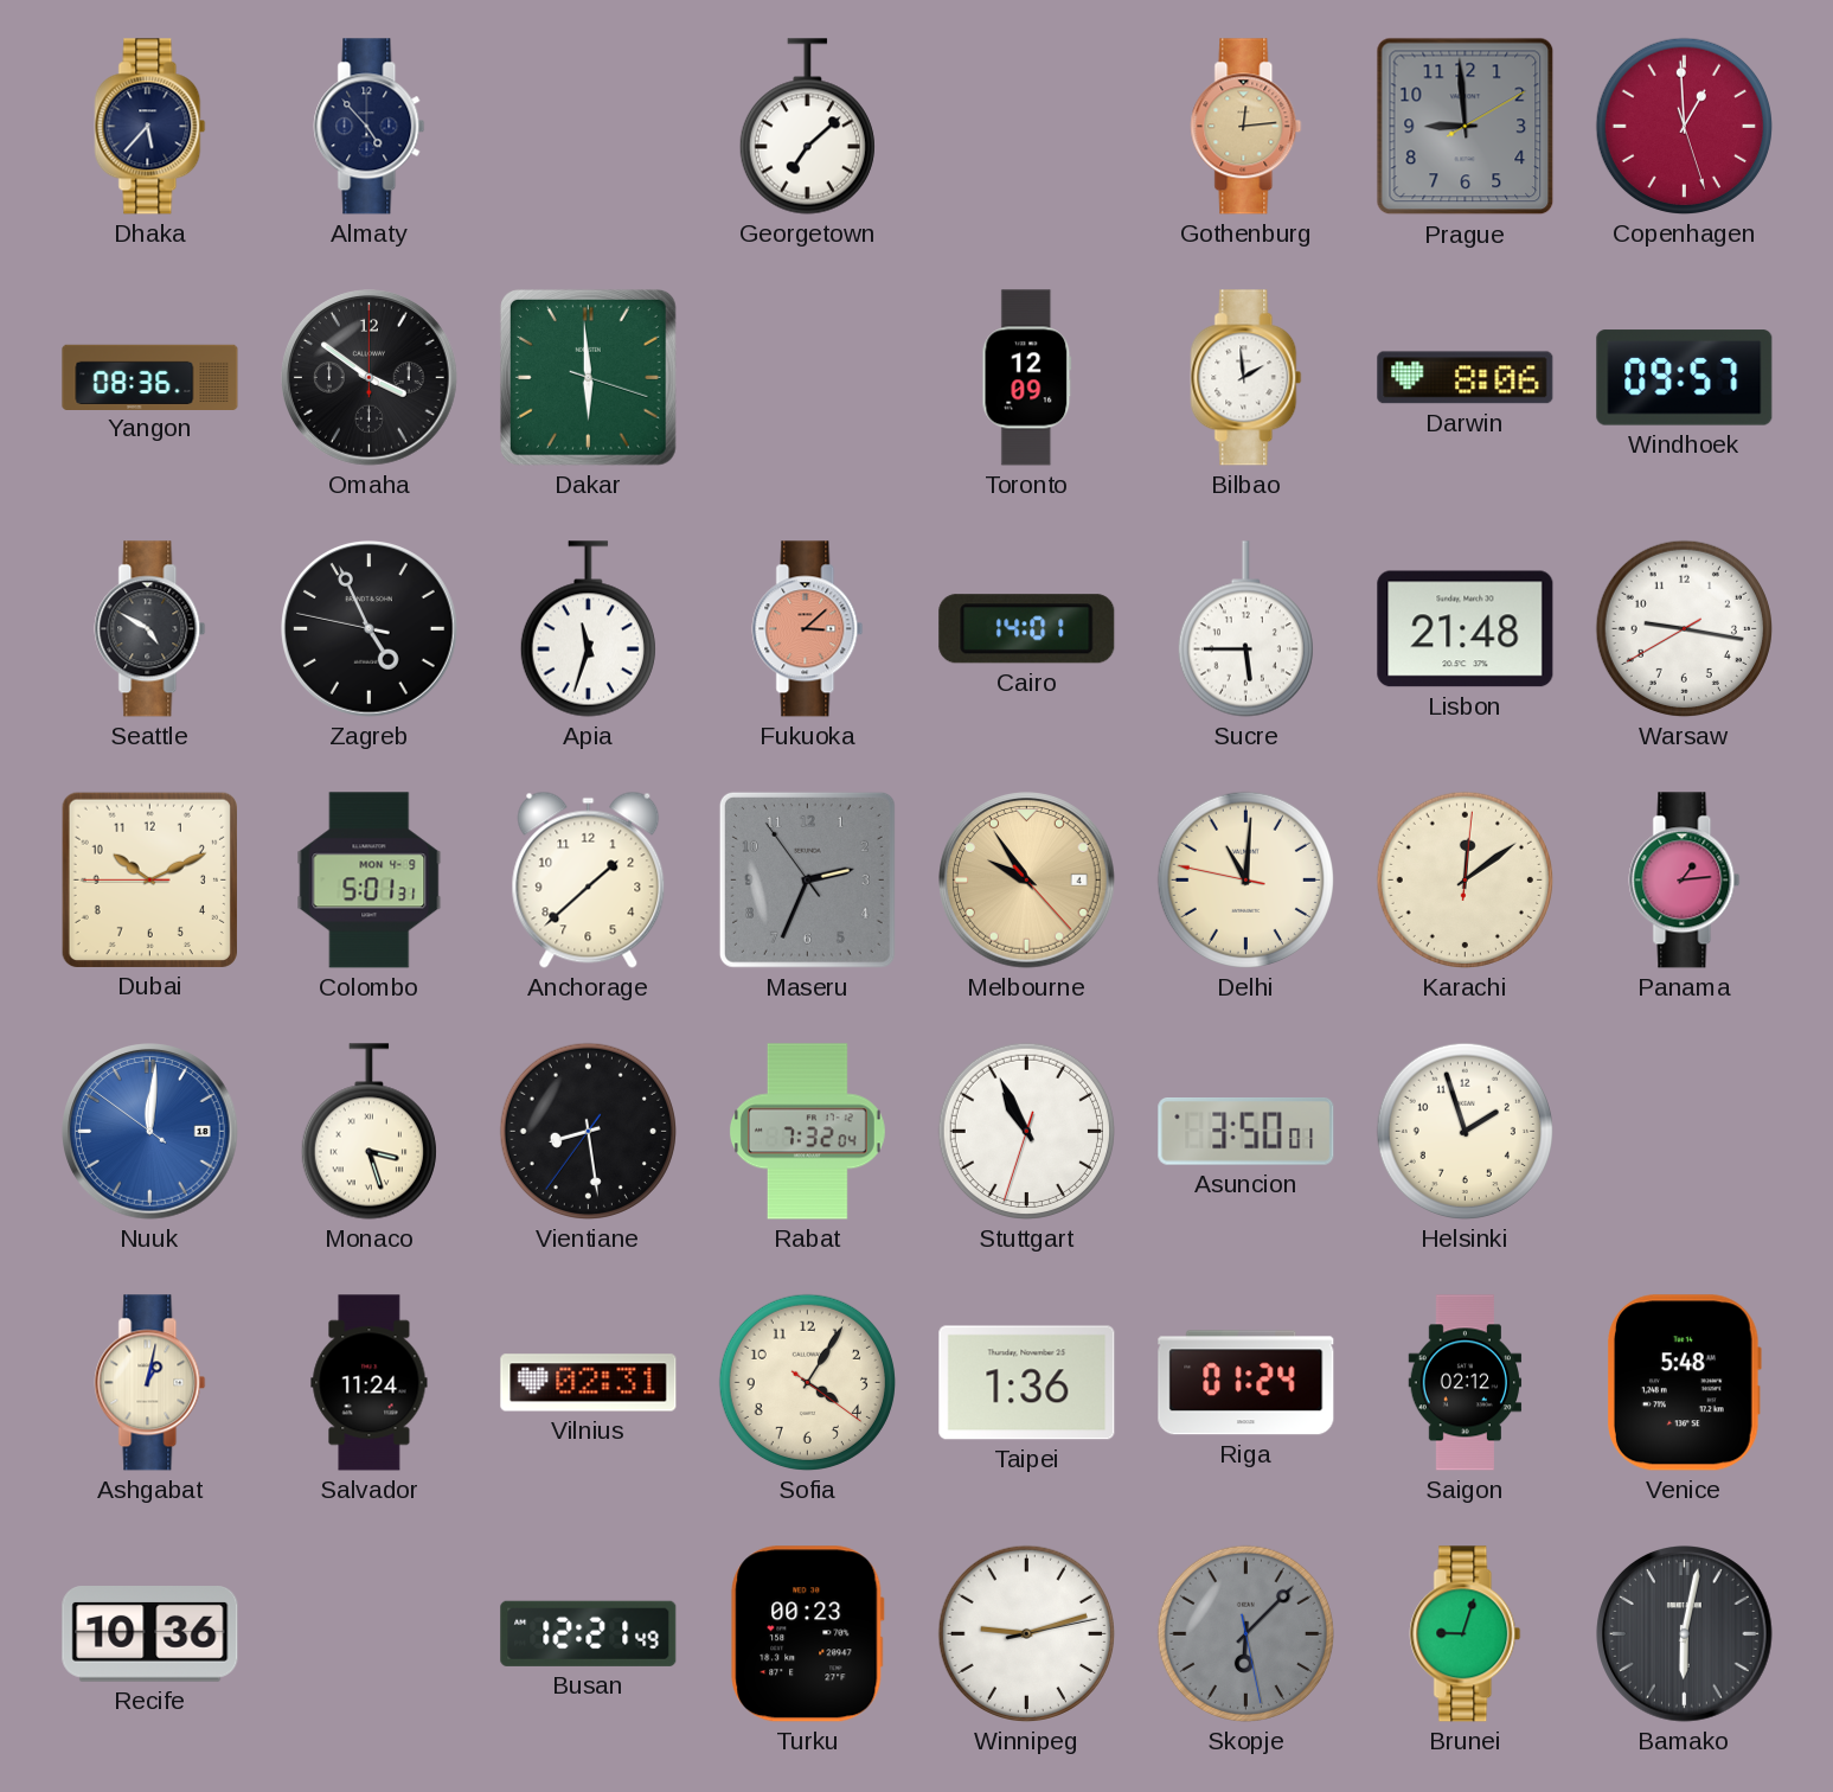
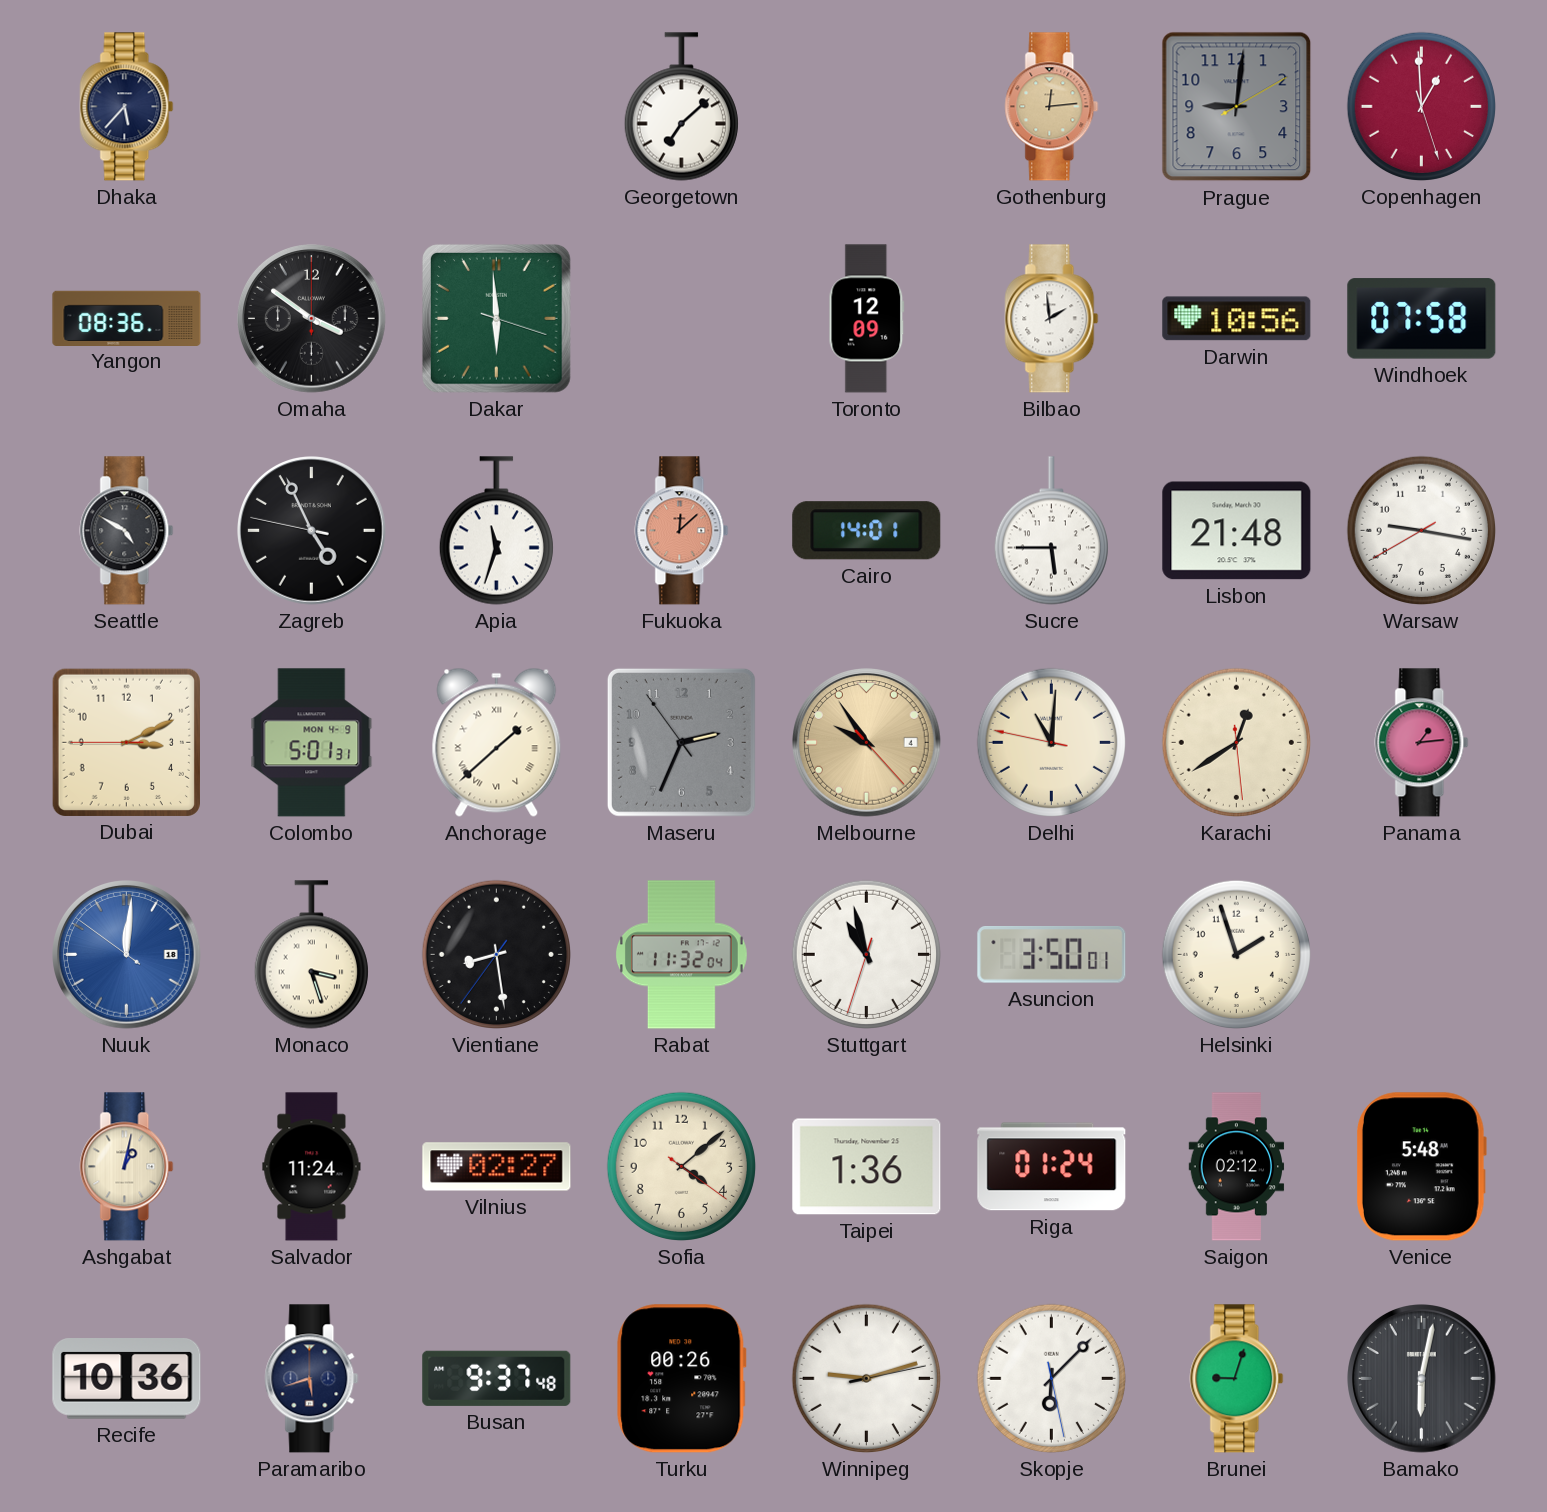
Almaty: 4:53 -> none (370, 127)
Prague: 8:59 -> 9:01 (1237, 107)
Darwin: 8:06 -> 10:56 (1237, 319)
Windhoek: 09:57 -> 07:58 (1422, 319)
Fukuoka: 3:08 -> 12:08 (682, 531)
Dubai: 10:10 -> 3:10 (126, 742)
Anchorage numerals: Arabic -> Roman (497, 742)
Karachi: 12:09 -> 12:39 (1236, 742)
Rabat: 7:32 -> 11:32 (681, 955)
Stuttgart: 10:55 -> 10:57 (866, 954)
Vilnius: 02:31 -> 02:27 (497, 1167)
Sofia: 4:05 -> 4:08 (681, 1166)
Paramaribo: none -> 5:42 (312, 1379)
Busan: 12:21 -> 9:37 (497, 1378)
Turku: 00:23 -> 00:26 (682, 1379)
Skopje dial: grey -> white (1051, 1378)
